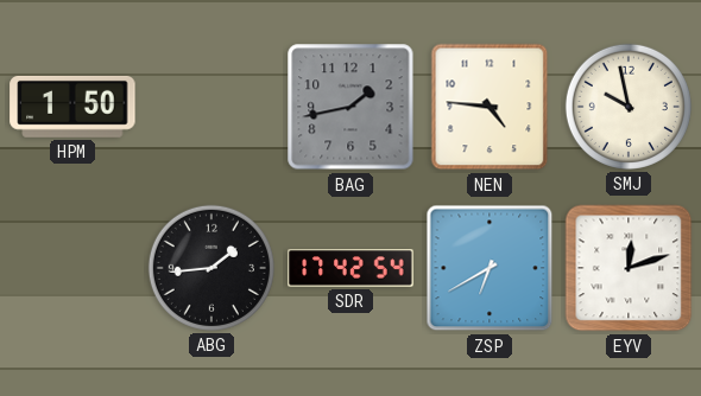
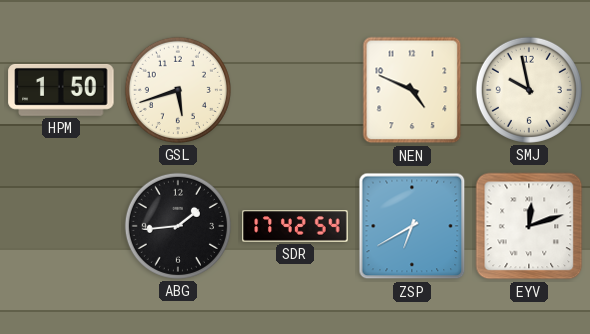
GSL: none -> 5:42 (178, 90)
BAG: 1:43 -> none (350, 107)
NEN: 4:46 -> 4:49 (412, 90)
